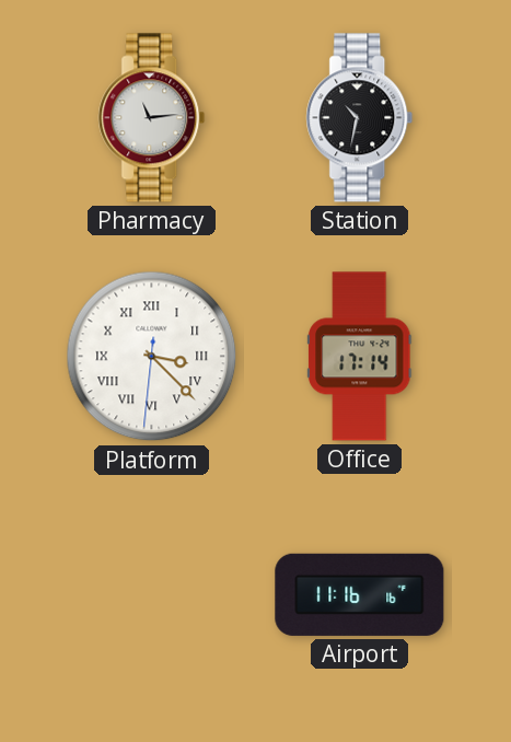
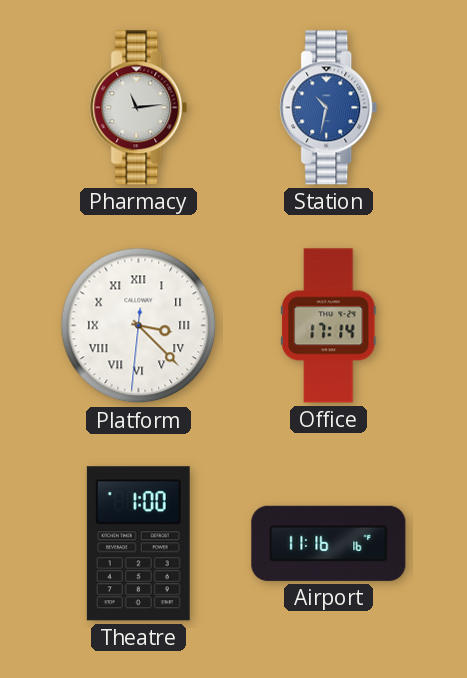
Station dial: black -> blue (329, 108)
Theatre: none -> 1:00 (138, 544)
